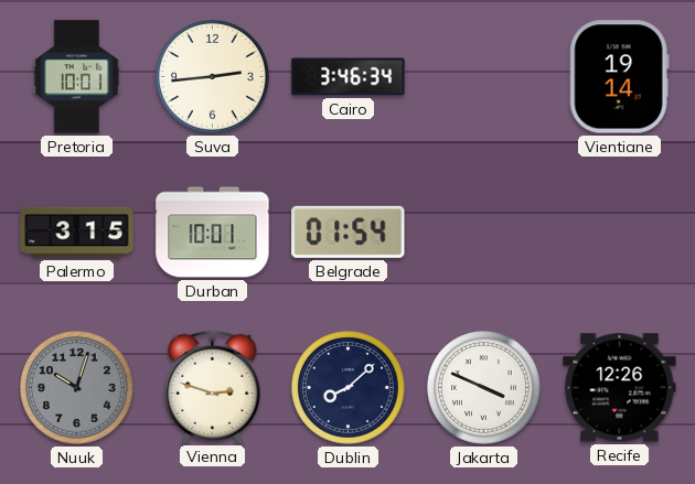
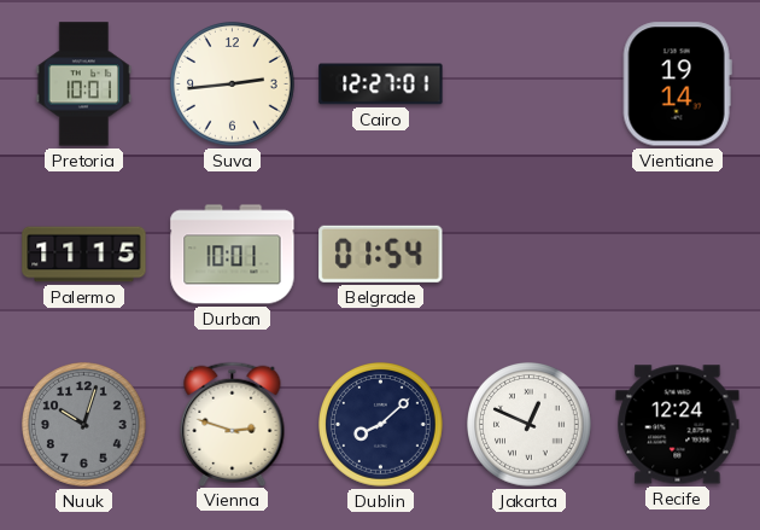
Cairo: 3:46 -> 12:27 (381, 85)
Palermo: 3:15 -> 11:15 (84, 255)
Jakarta: 3:49 -> 12:49 (530, 425)
Recife: 12:26 -> 12:24 (678, 425)
